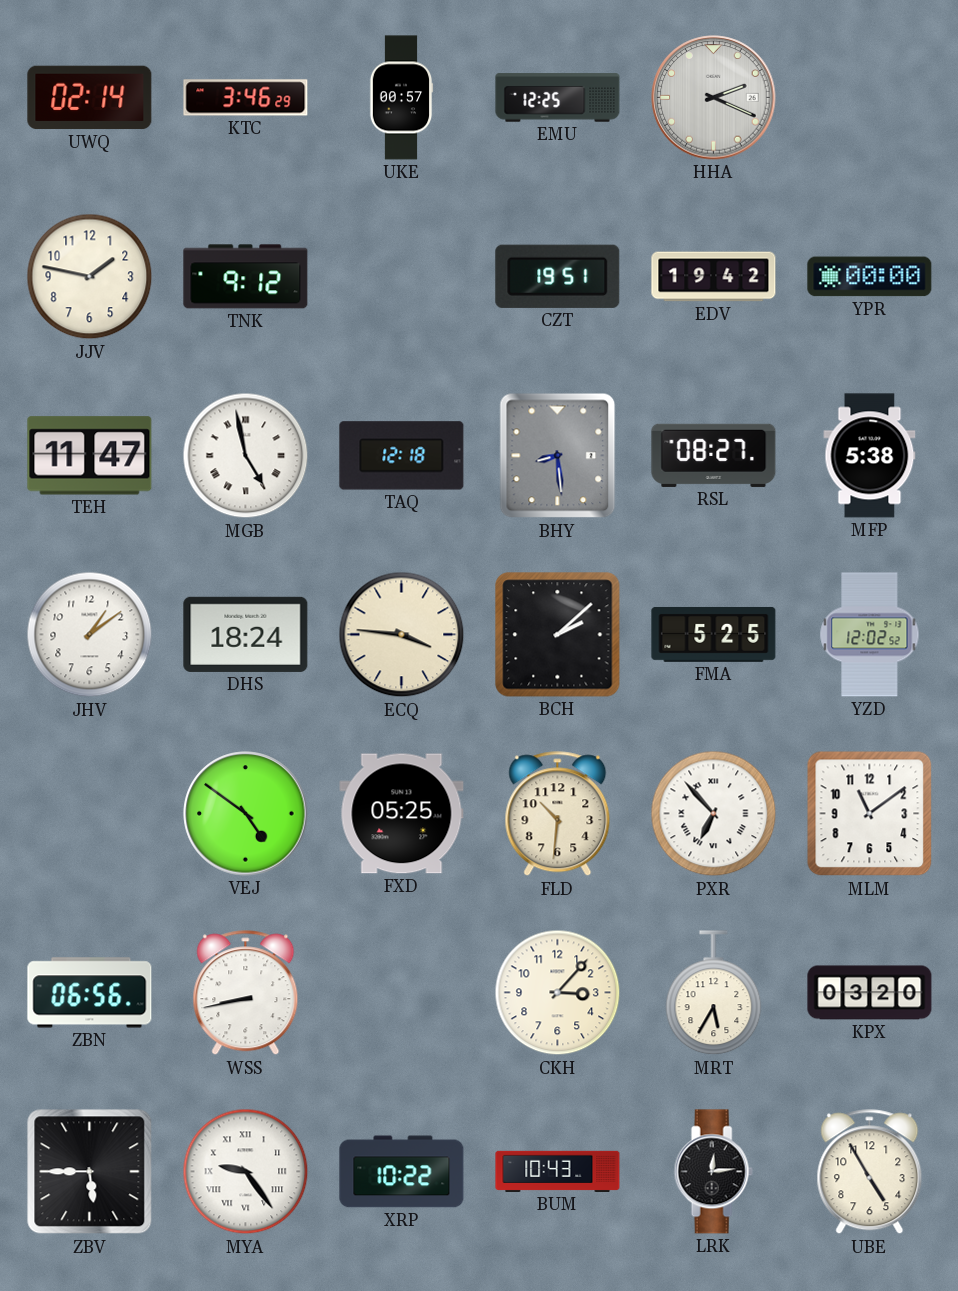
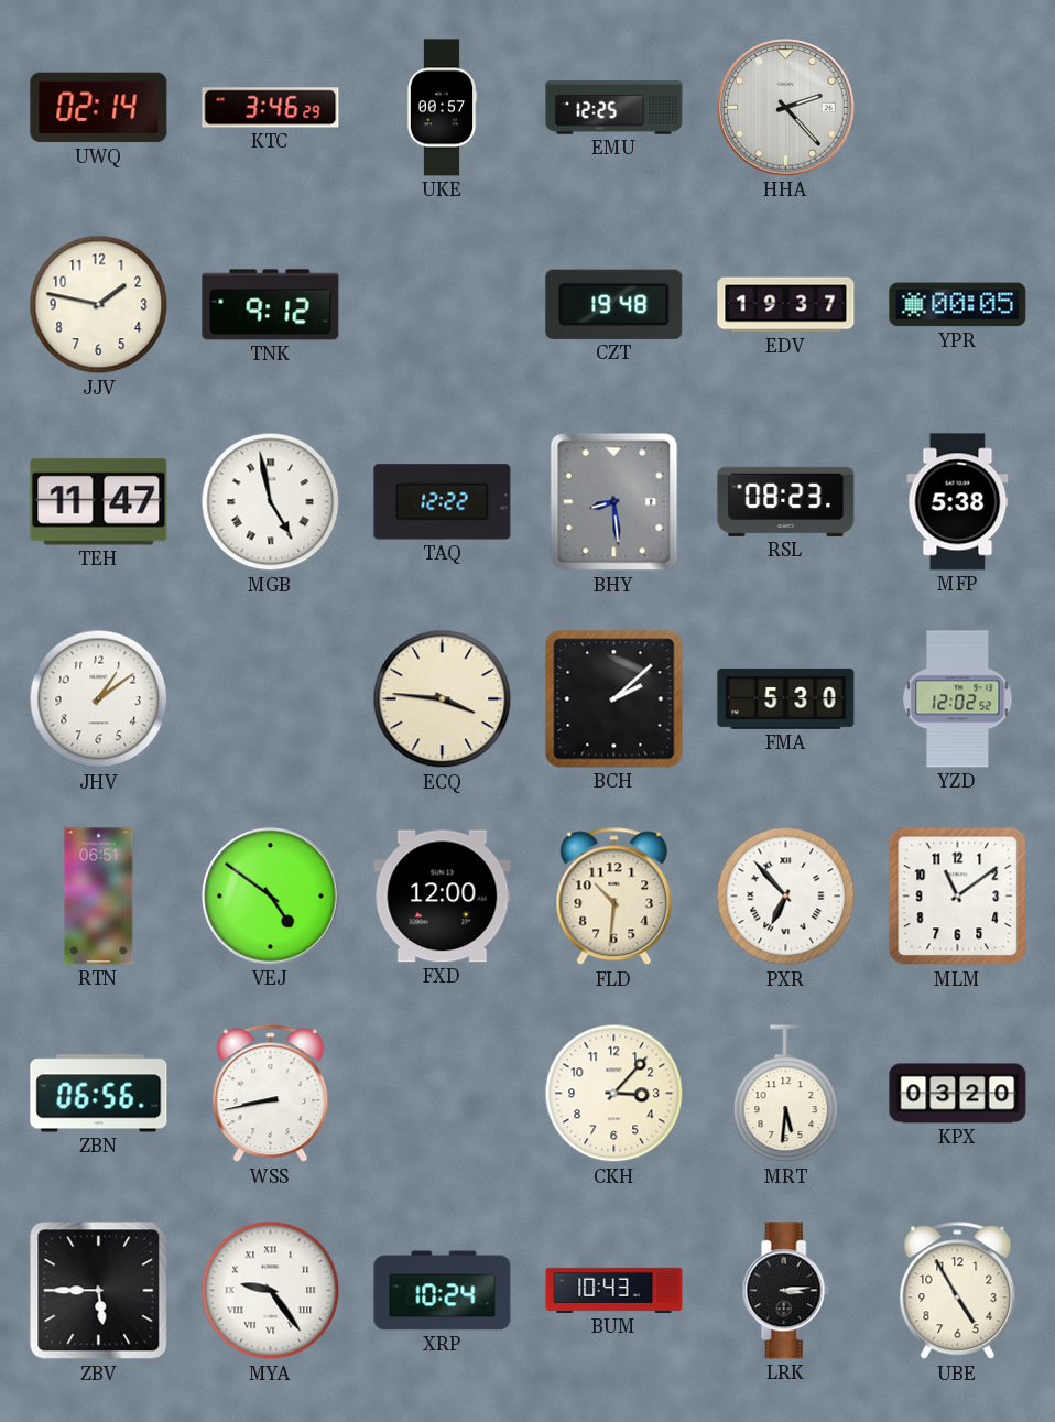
HHA: 2:19 -> 2:23 (786, 108)
CZT: 19:51 -> 19:48 (614, 304)
EDV: 19:42 -> 19:37 (786, 305)
YPR: 00:00 -> 00:05 (958, 305)
TAQ: 12:18 -> 12:22 (443, 502)
RSL: 08:27 -> 08:23 (786, 501)
DHS: 18:24 -> none (246, 634)
FMA: 5:25 -> 5:30 (786, 698)
RTN: none -> 06:51 (99, 897)
FXD: 05:25 -> 12:00 (443, 897)
MRT: 5:35 -> 5:31 (786, 1094)
XRP: 10:22 -> 10:24 (443, 1291)
LRK: 12:14 -> 3:14 (785, 1291)
